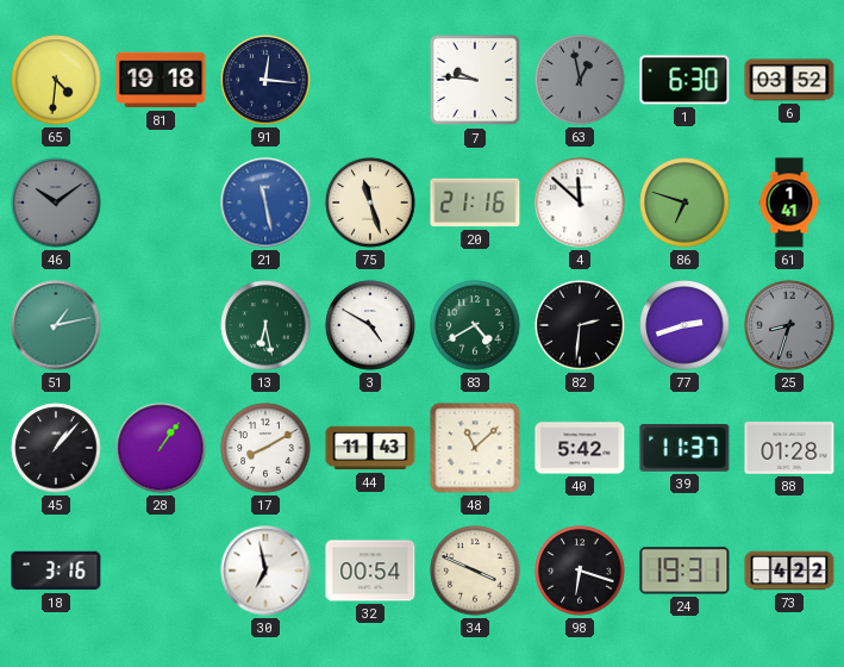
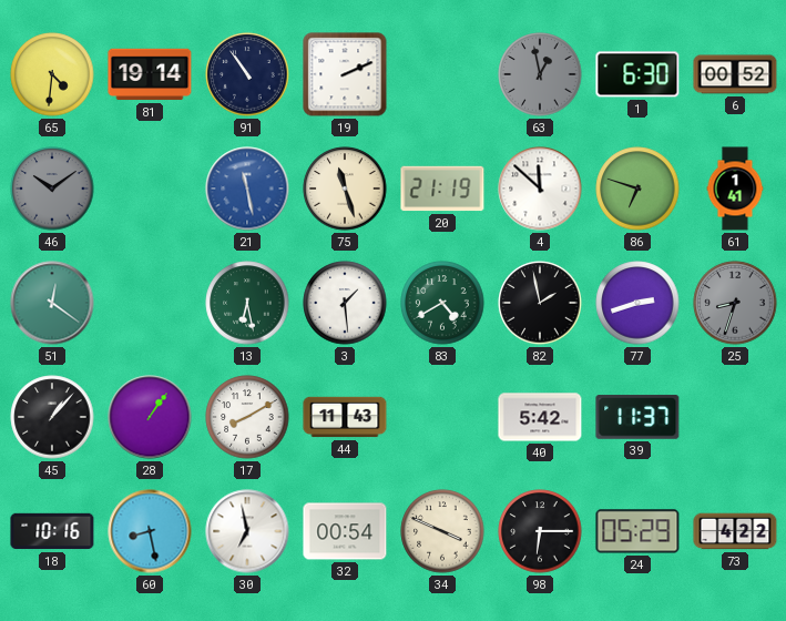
81: 19:18 -> 19:14 (150, 74)
91: 12:16 -> 10:54 (247, 74)
19: none -> 2:11 (345, 74)
7: 9:46 -> none (475, 80)
6: 03:52 -> 00:52 (735, 74)
20: 21:16 -> 21:19 (442, 189)
51: 1:13 -> 12:21 (52, 303)
3: 4:50 -> 1:29 (345, 303)
82: 2:31 -> 1:58 (540, 303)
48: 11:08 -> none (475, 448)
88: 01:28 -> none (789, 448)
18: 3:16 -> 10:16 (52, 531)
60: none -> 8:28 (150, 531)
98: 6:18 -> 6:15 (540, 531)
24: 19:31 -> 05:29 (637, 531)
